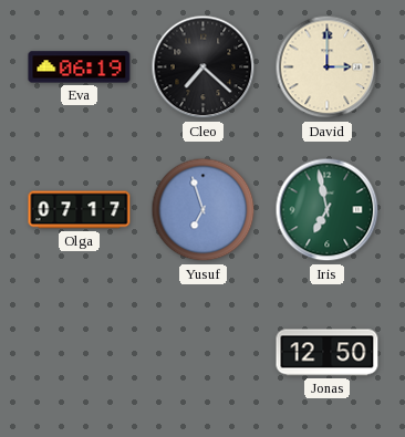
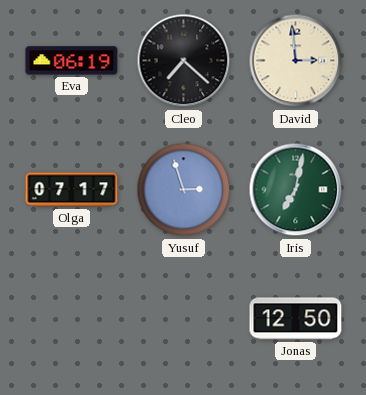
David: 3:00 -> 2:59 (296, 61)
Yusuf: 6:57 -> 2:57 (184, 190)
Iris: 6:58 -> 7:02 (296, 190)
